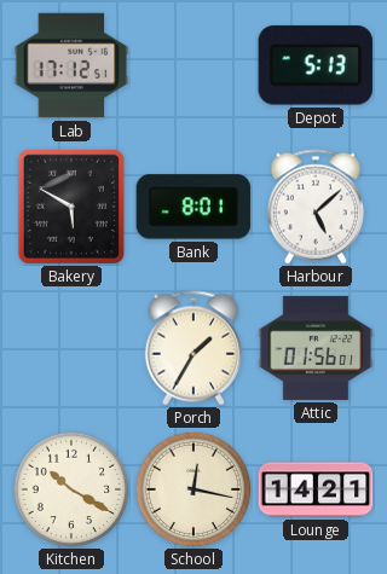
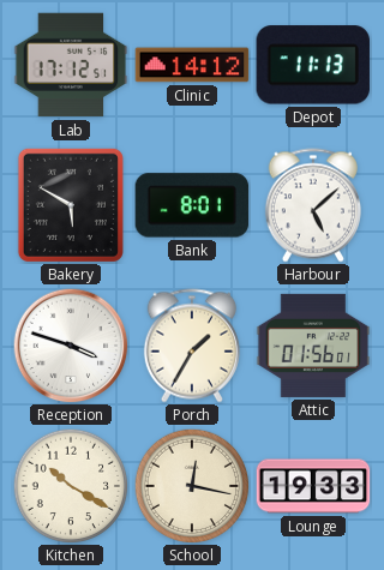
Clinic: none -> 14:12 (192, 65)
Depot: 5:13 -> 11:13 (312, 65)
Reception: none -> 3:48 (71, 346)
Lounge: 14:21 -> 19:33 (313, 486)
